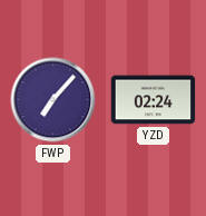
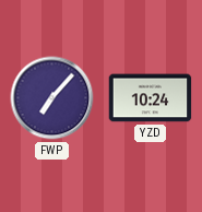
YZD: 02:24 -> 10:24 (151, 98)
